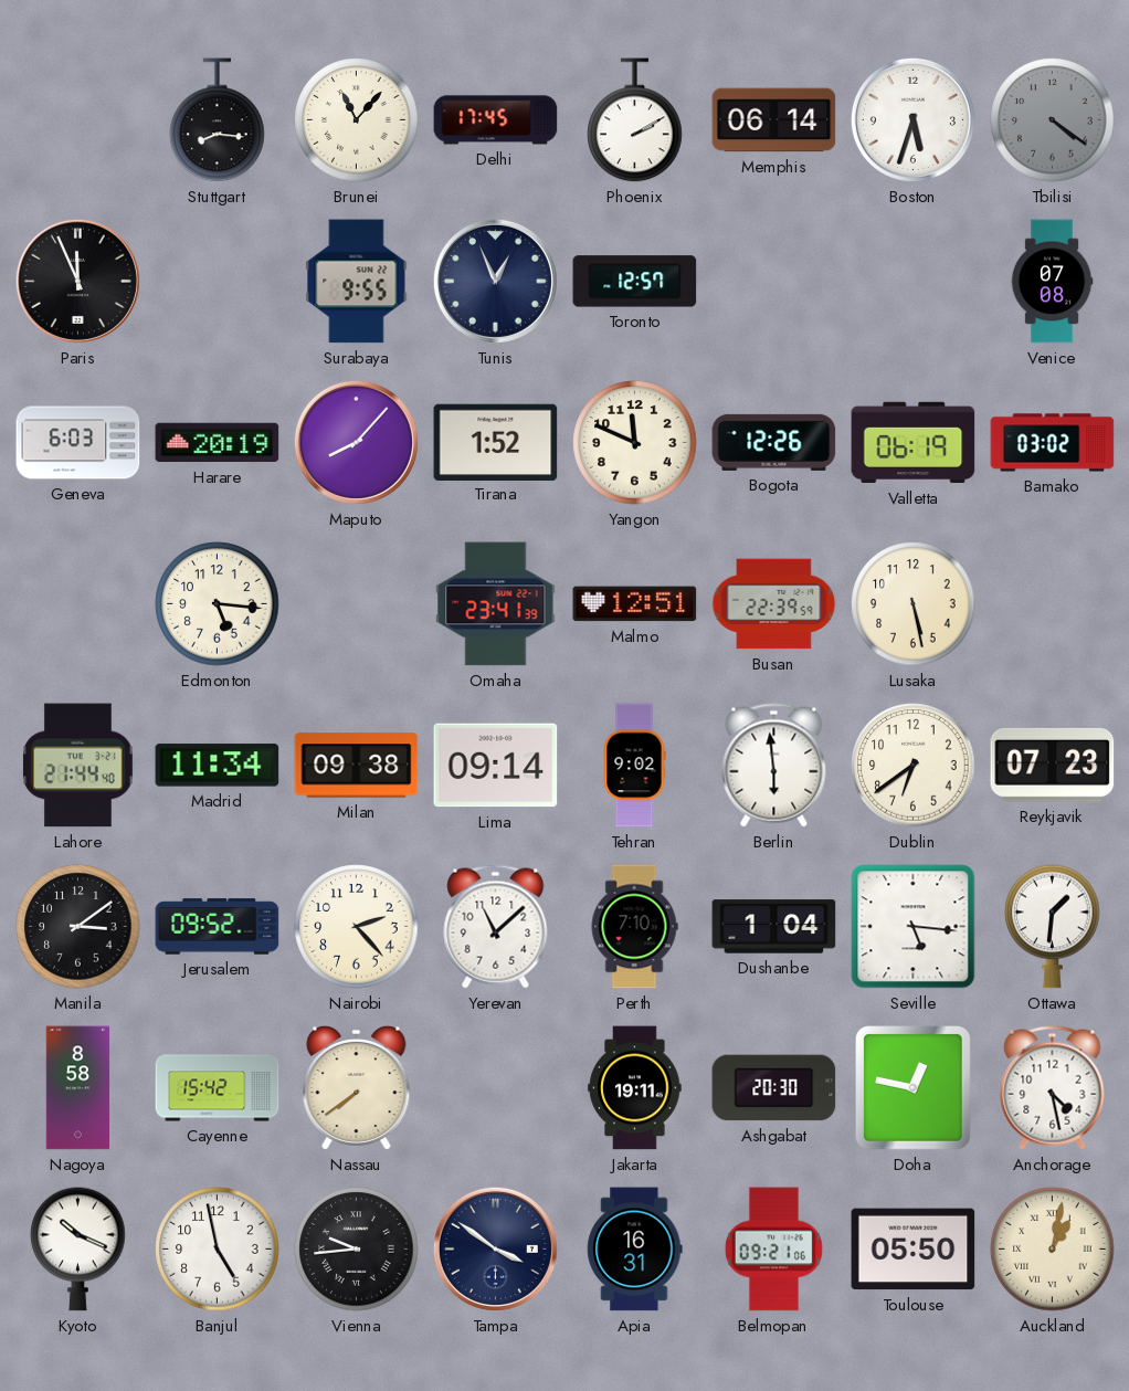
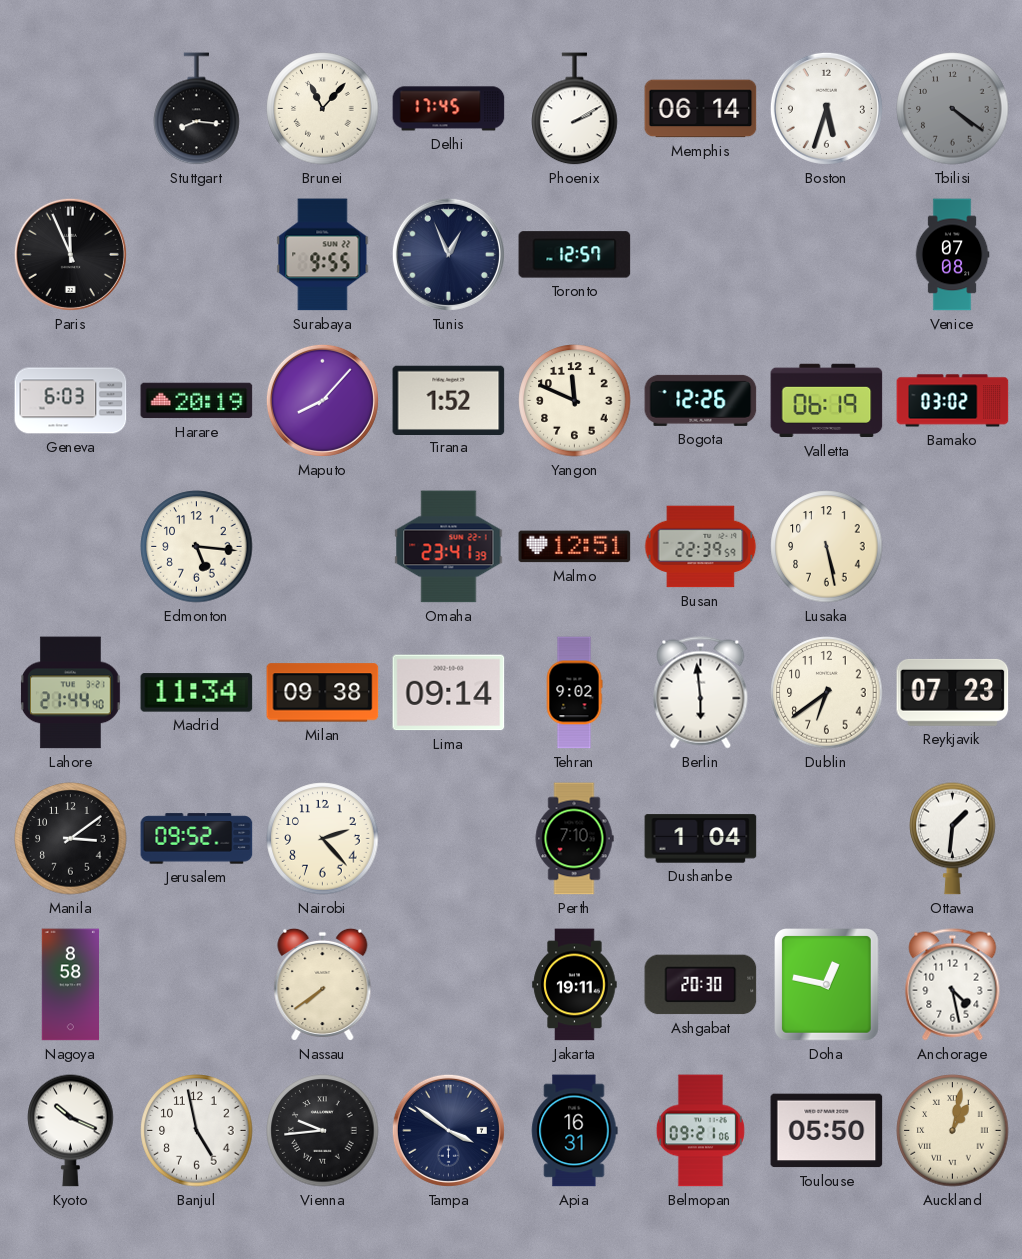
Yerevan: 11:08 -> none (496, 927)
Seville: 5:16 -> none (914, 927)
Cayenne: 15:42 -> none (218, 1088)
